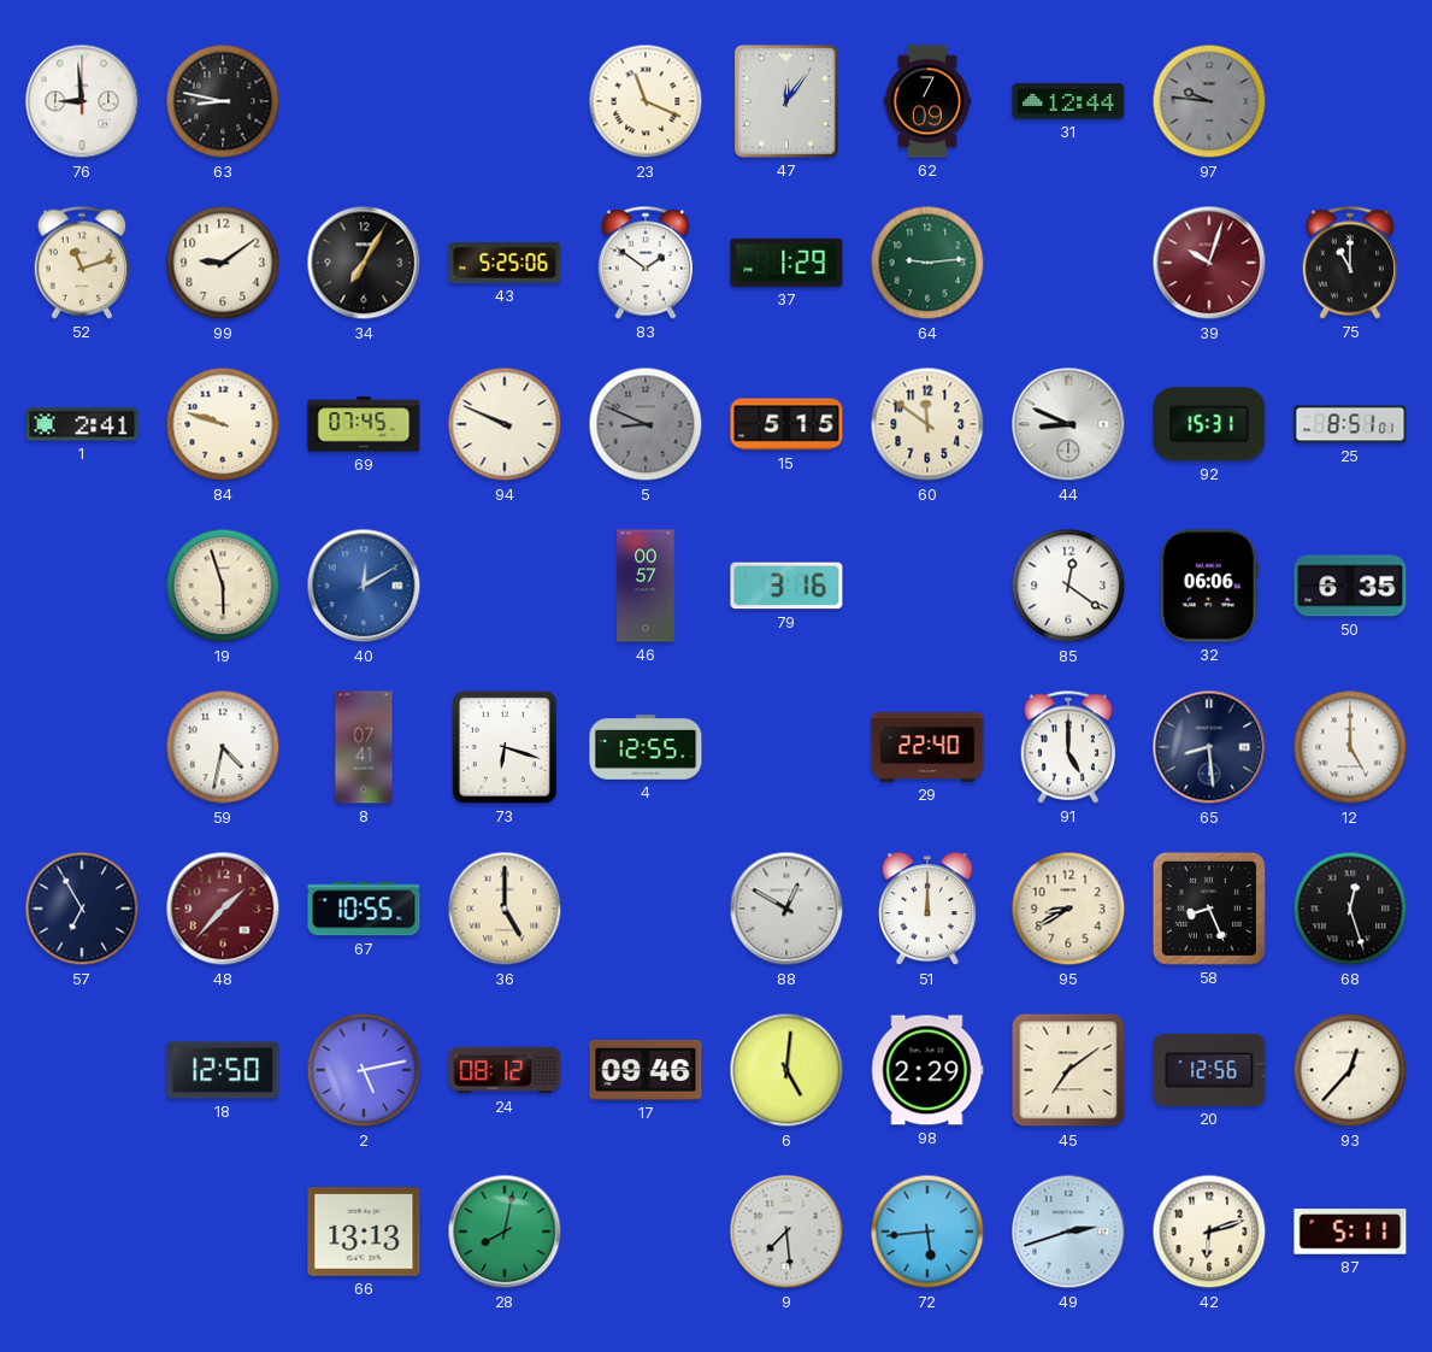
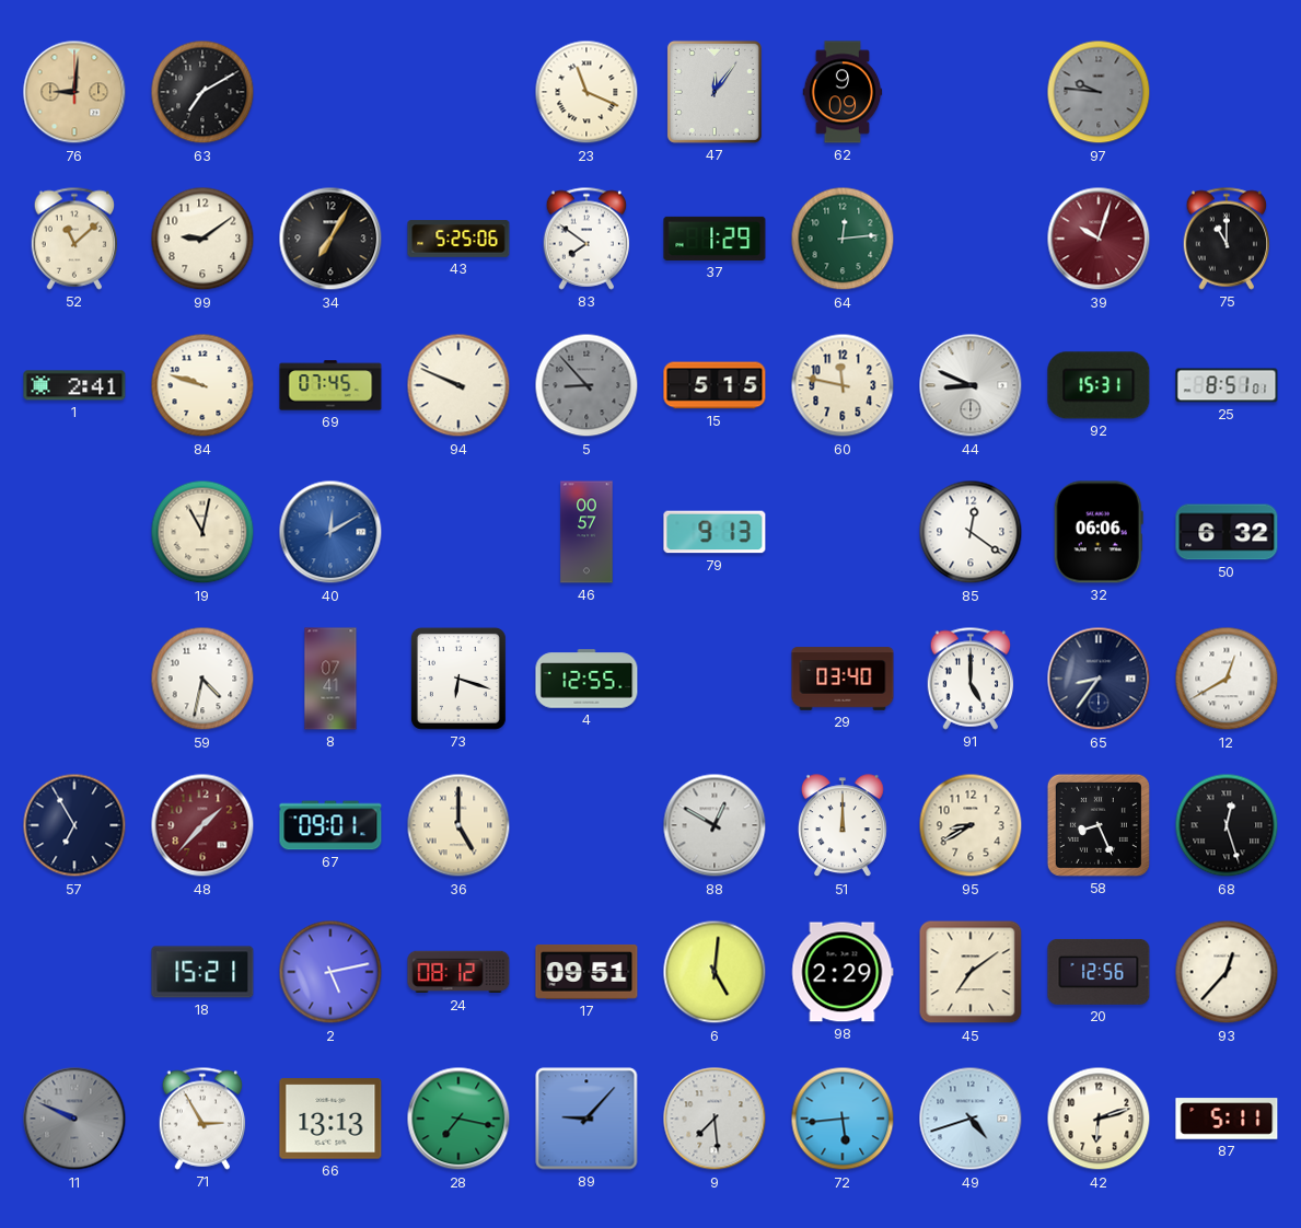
76: 8:59 -> 9:01 (74, 92)
76 dial: white -> champagne (74, 92)
63: 8:47 -> 7:10 (202, 92)
62: 7:09 -> 9:09 (843, 92)
31: 12:44 -> none (1068, 101)
52: 11:12 -> 11:08 (74, 239)
83: 1:51 -> 7:51 (586, 239)
64: 9:14 -> 12:14 (843, 239)
5: 8:49 -> 8:53 (586, 385)
60: 11:51 -> 11:47 (843, 385)
19: 5:57 -> 11:02 (202, 532)
79: 3:16 -> 9:13 (715, 532)
50: 6:35 -> 6:32 (1227, 532)
29: 22:40 -> 03:40 (843, 679)
65: 8:29 -> 8:36 (1099, 679)
12: 5:00 -> 12:40 (1227, 679)
67: 10:55 -> 09:01 (330, 825)
18: 12:50 -> 15:21 (202, 972)
17: 09:46 -> 09:51 (586, 972)
11: none -> 9:49 (74, 1119)
71: none -> 2:55 (202, 1119)
28: 8:02 -> 7:17 (458, 1119)
89: none -> 9:07 (586, 1119)
49: 2:42 -> 4:42 (971, 1119)
